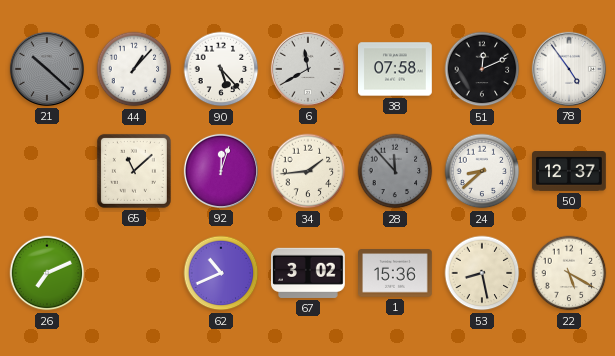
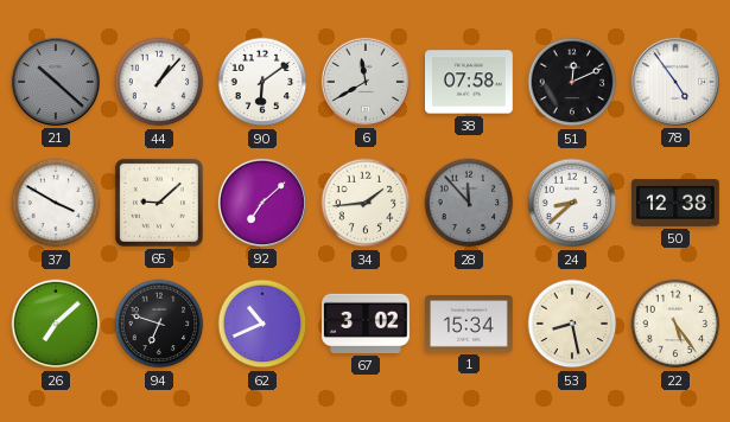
90: 5:23 -> 6:09 (262, 82)
37: none -> 3:50 (56, 203)
65: 11:08 -> 9:08 (159, 203)
92: 12:03 -> 7:08 (262, 203)
50: 12:37 -> 12:38 (677, 203)
26: 7:11 -> 7:08 (56, 324)
94: none -> 6:48 (159, 324)
1: 15:36 -> 15:34 (470, 324)
22: 5:20 -> 5:24 (675, 324)
